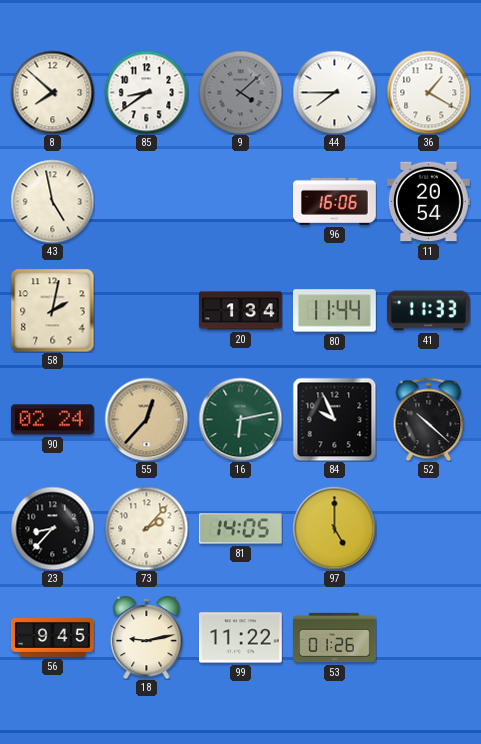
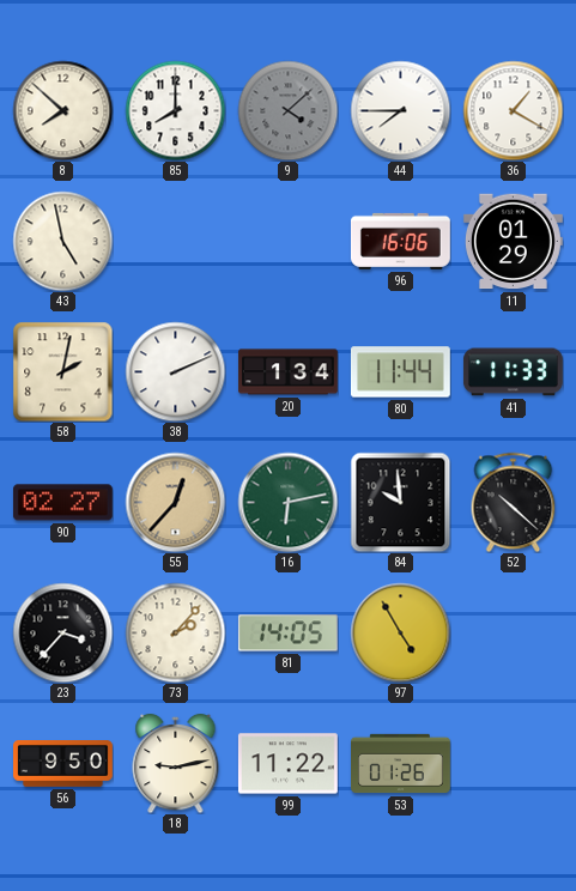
85: 8:39 -> 8:00 (175, 110)
11: 20:54 -> 01:29 (513, 242)
38: none -> 2:11 (175, 371)
90: 02:24 -> 02:27 (62, 503)
84: 9:56 -> 9:59 (400, 502)
23: 8:37 -> 3:37 (62, 632)
97: 5:00 -> 4:55 (400, 632)
56: 9:45 -> 9:50 (63, 764)
